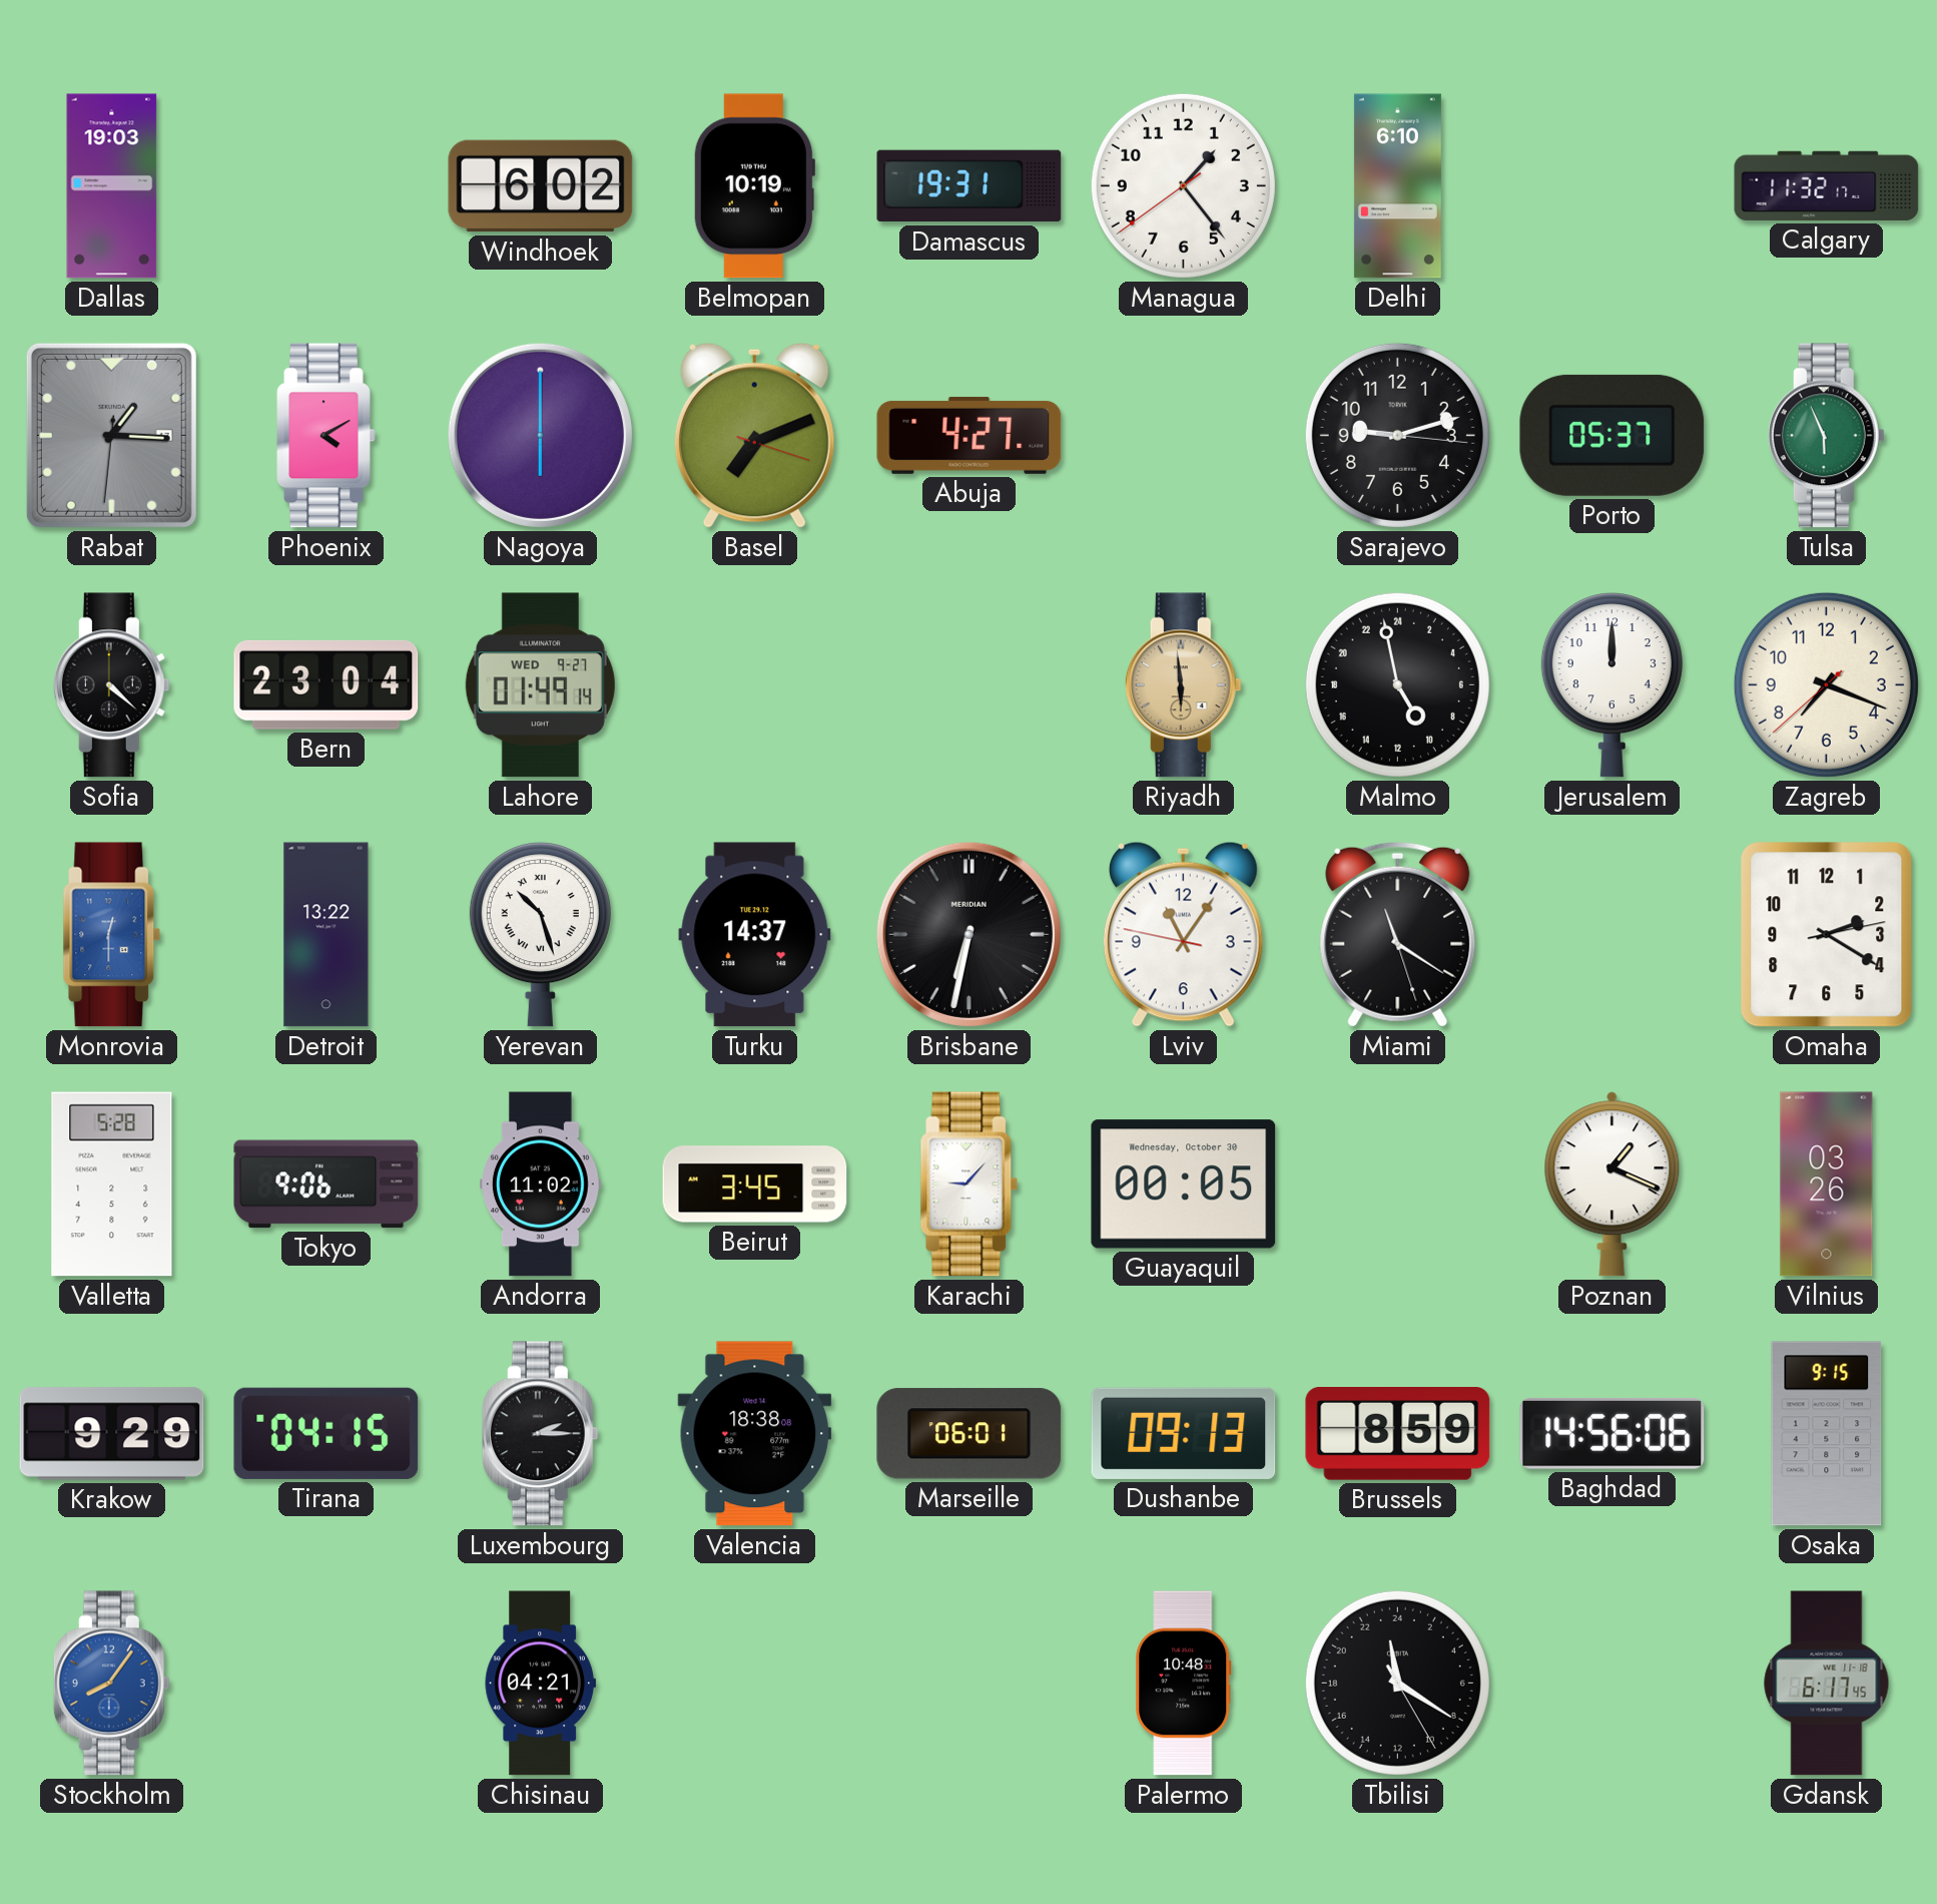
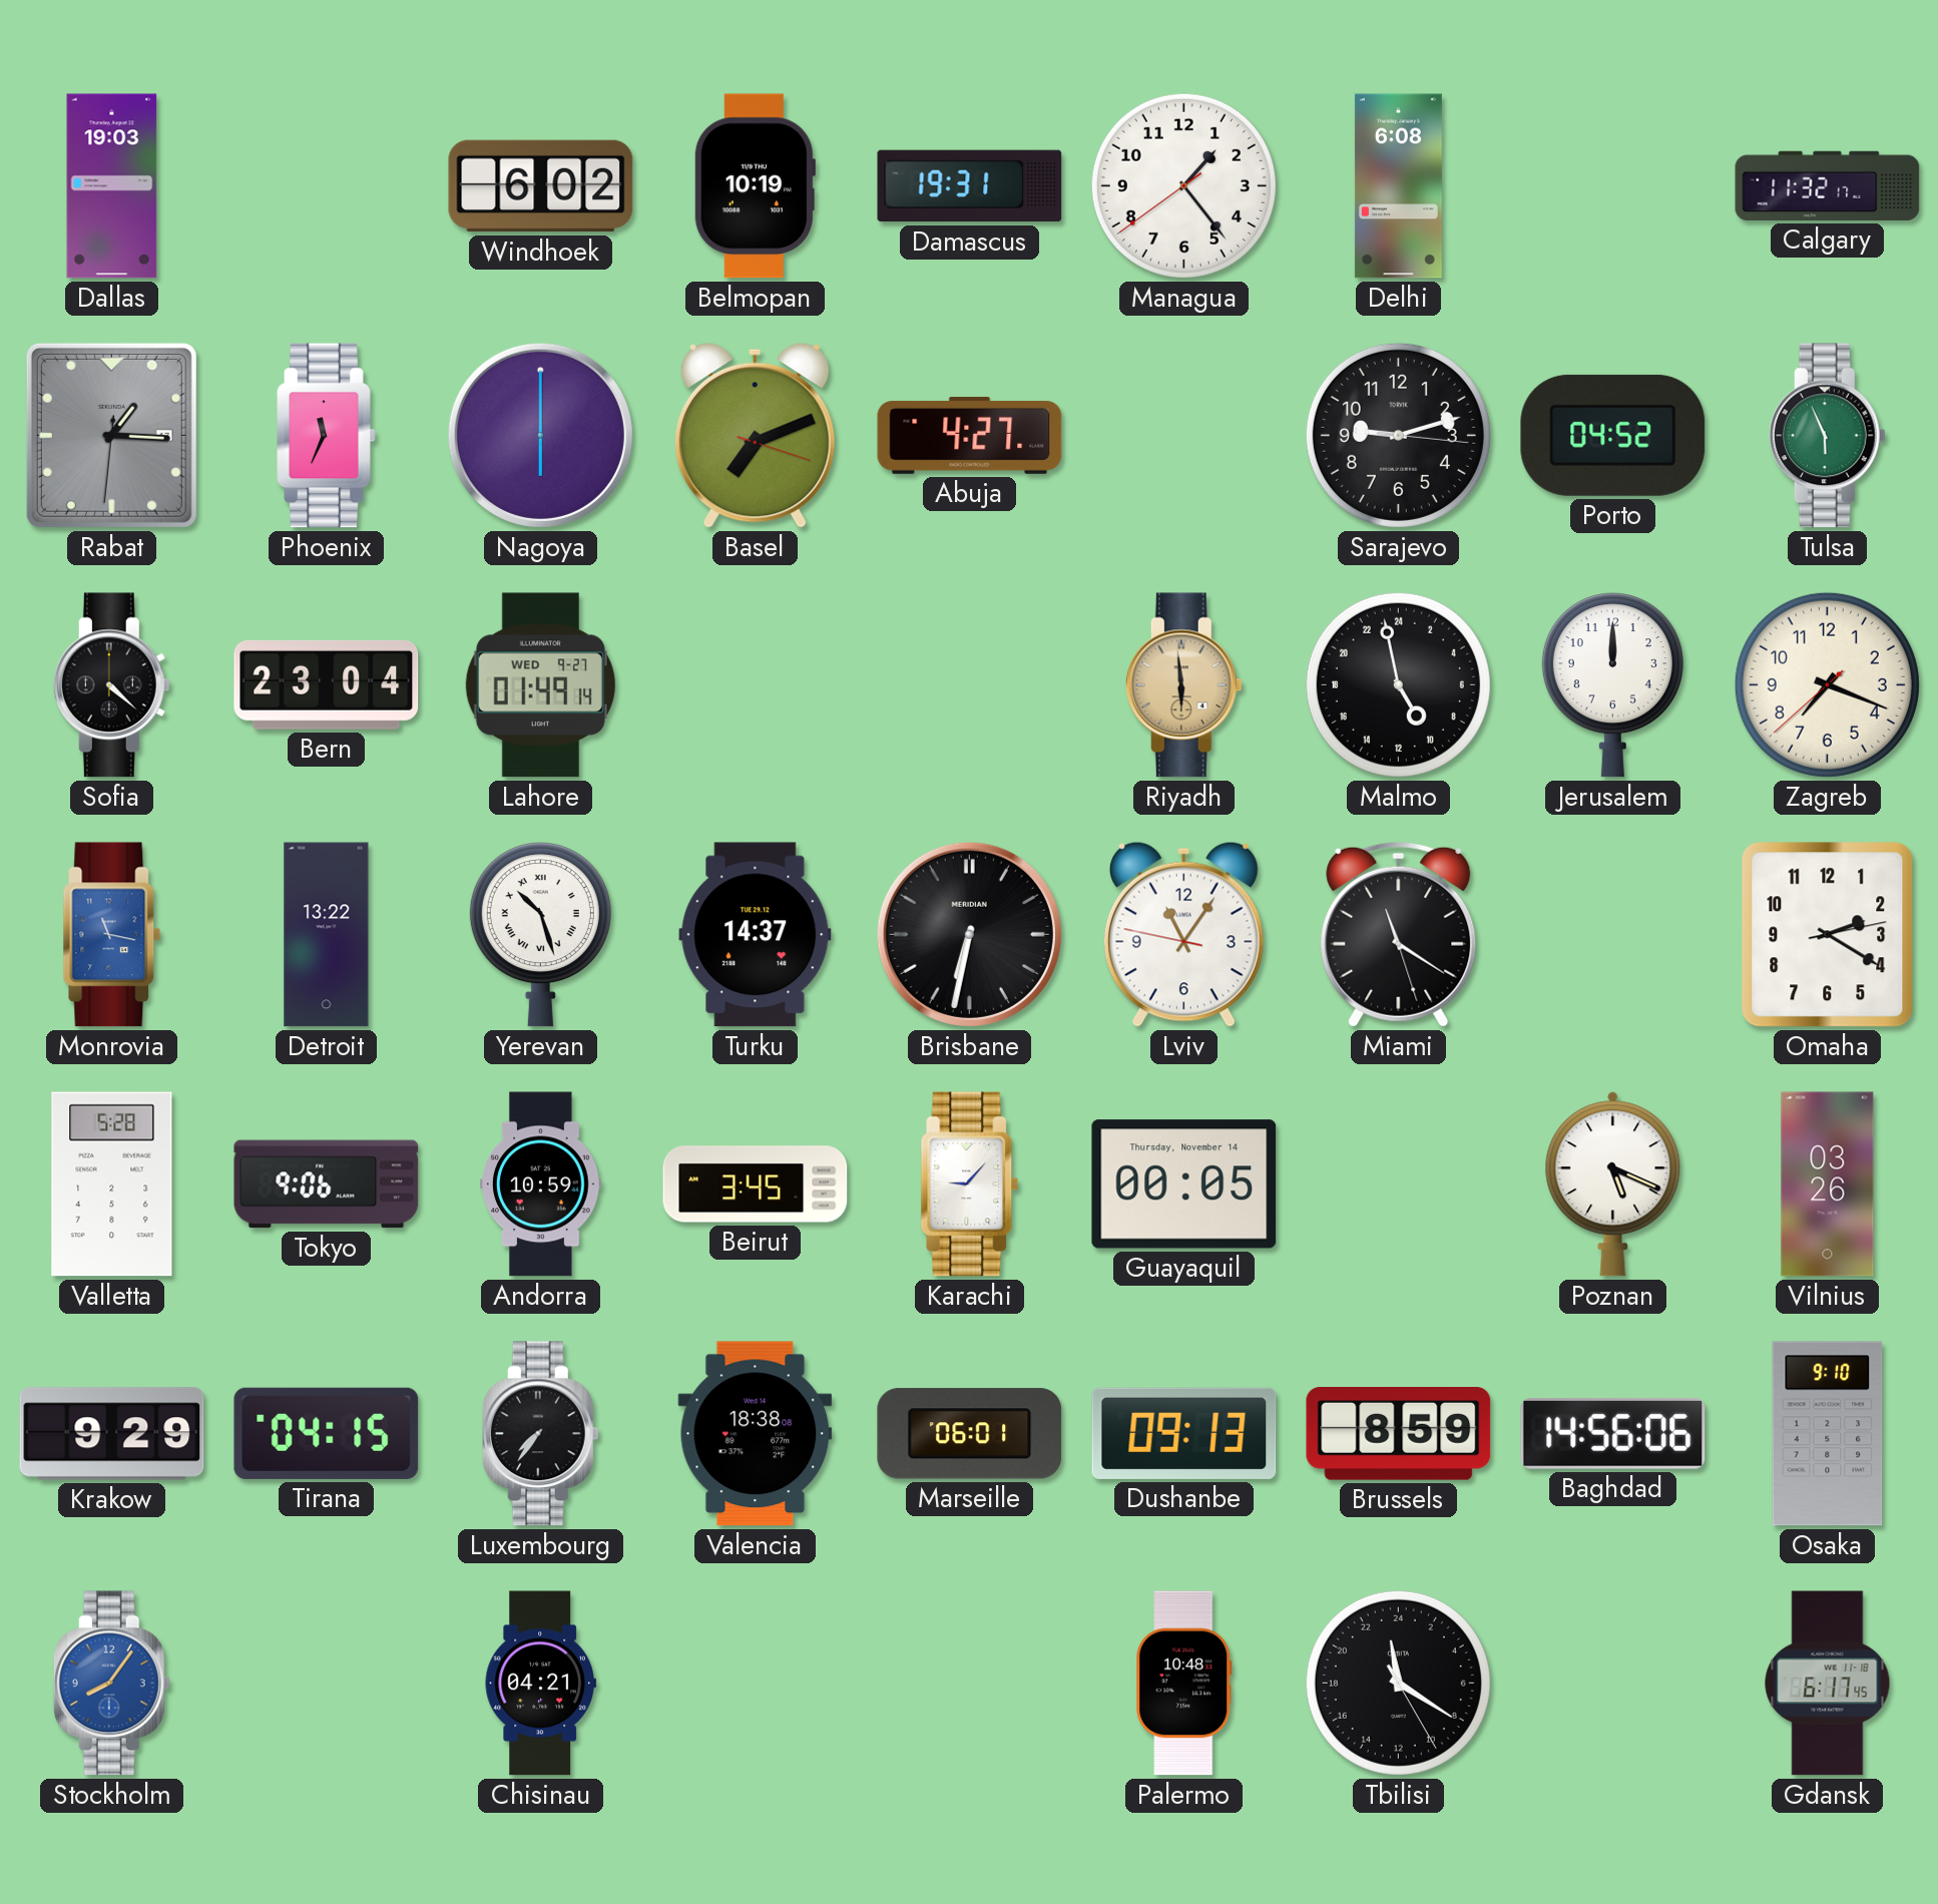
Delhi: 6:10 -> 6:08 (1398, 186)
Phoenix: 4:10 -> 11:34 (327, 436)
Porto: 05:37 -> 04:52 (1613, 435)
Monrovia: 12:30 -> 11:17 (112, 935)
Andorra: 11:02 -> 10:59 (541, 1184)
Guayaquil date: Wednesday, October 30 -> Thursday, November 14 (1184, 1184)
Poznan: 1:19 -> 5:19 (1613, 1184)
Luxembourg: 2:15 -> 7:36 (540, 1434)
Osaka: 9:15 -> 9:10 (1828, 1434)
